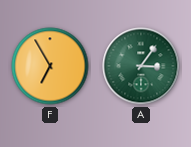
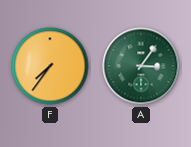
F: 6:55 -> 7:36 (50, 66)
